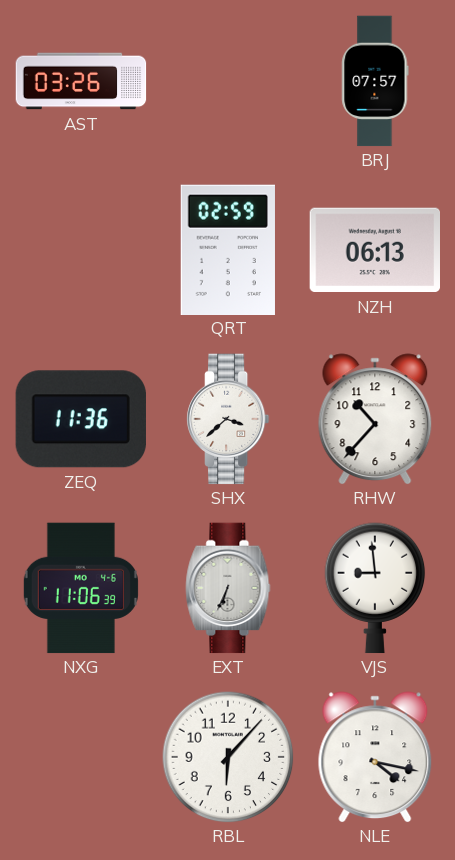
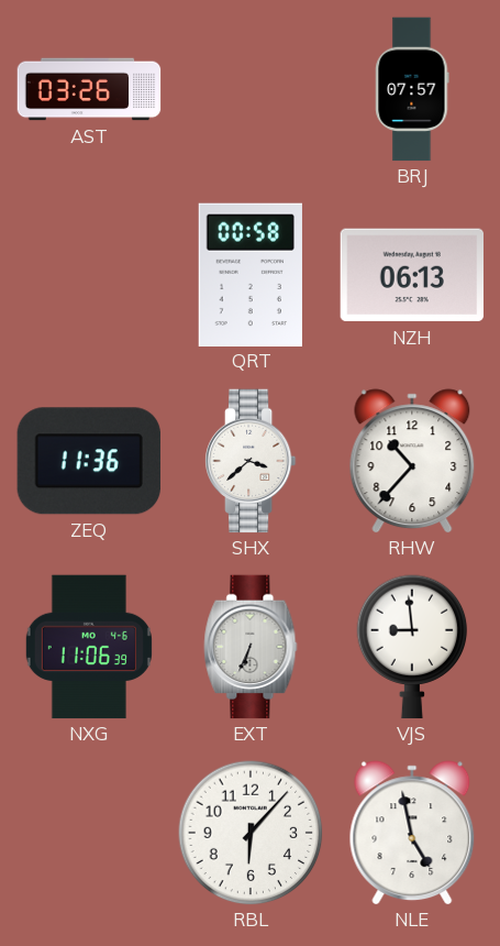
QRT: 02:59 -> 00:58 (251, 274)
NLE: 4:17 -> 4:58 (412, 833)
